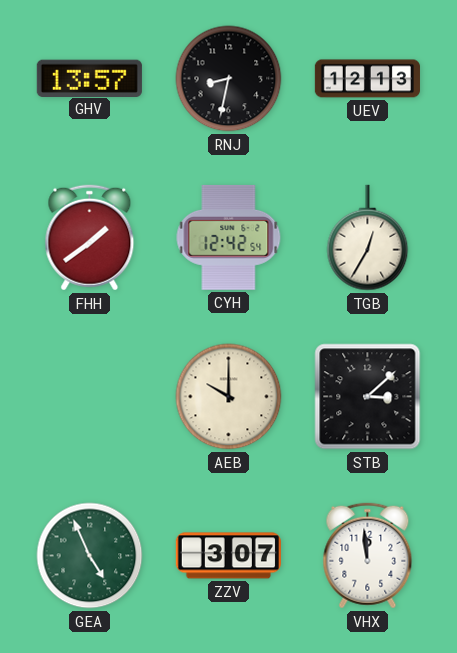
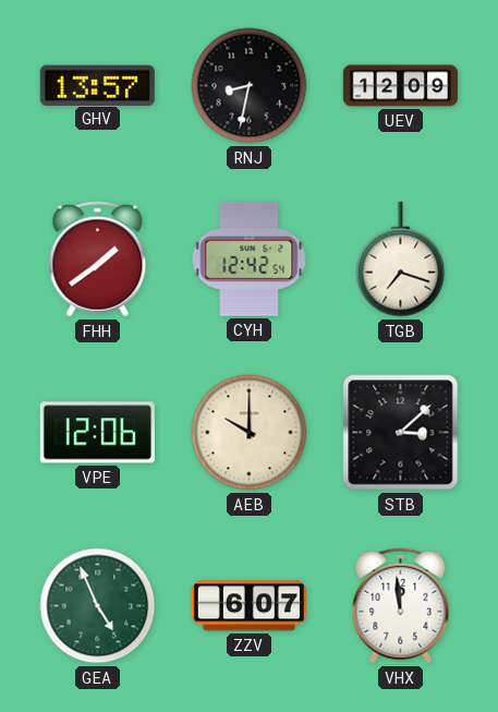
UEV: 12:13 -> 12:09 (400, 86)
TGB: 12:35 -> 7:18 (401, 260)
VPE: none -> 12:06 (97, 433)
ZZV: 3:07 -> 6:07 (248, 606)
